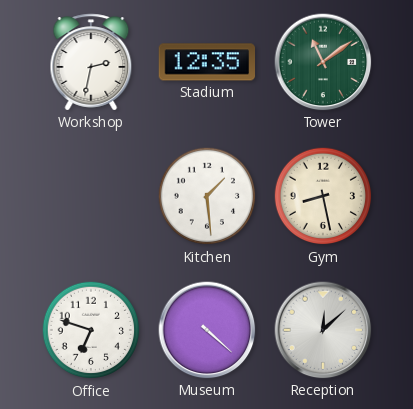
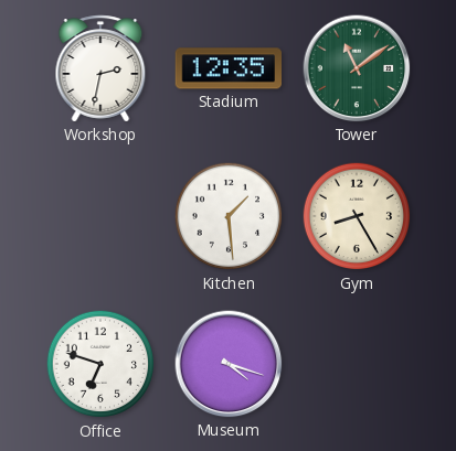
Gym: 8:28 -> 8:25 (357, 216)
Museum: 4:22 -> 4:18 (229, 364)
Reception: 12:08 -> none (323, 330)
